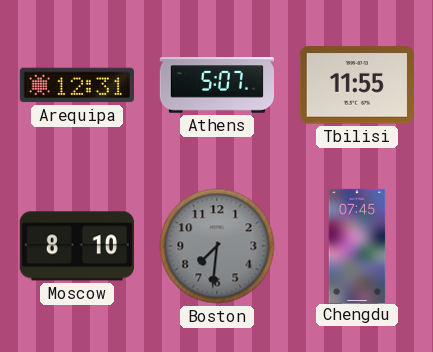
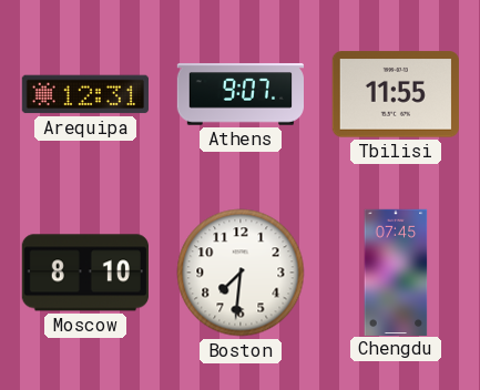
Athens: 5:07 -> 9:07 (239, 94)
Boston dial: grey -> white (241, 273)
